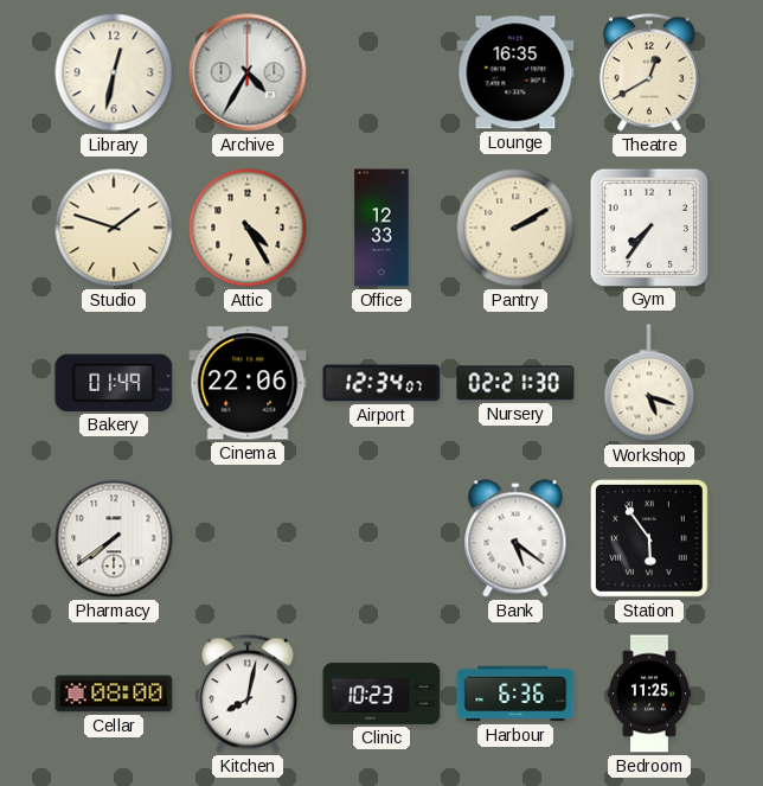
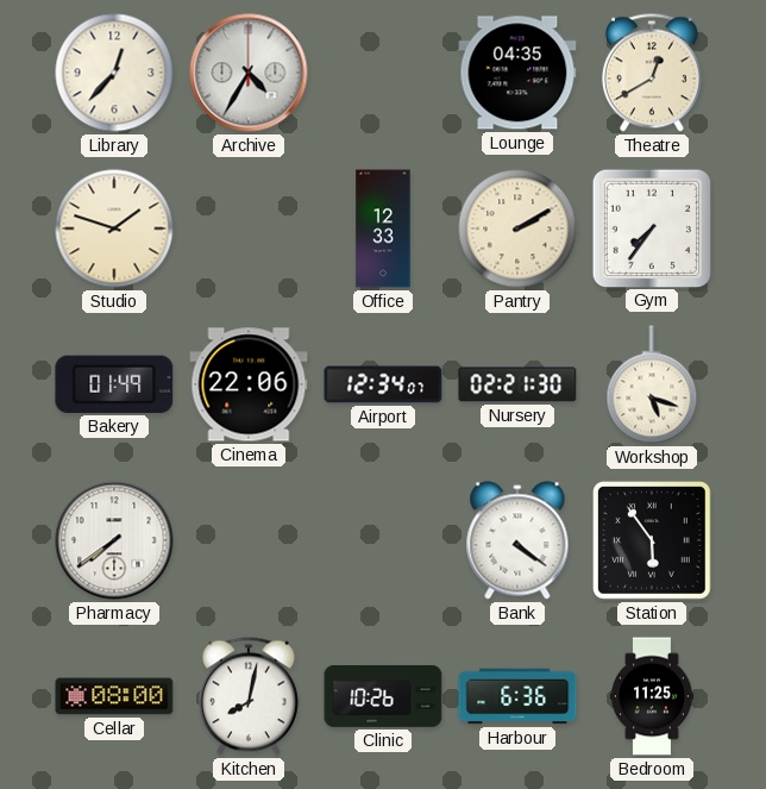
Library: 12:32 -> 12:37 (114, 73)
Lounge: 16:35 -> 04:35 (517, 73)
Attic: 4:25 -> none (248, 228)
Bank: 5:21 -> 4:21 (517, 540)
Clinic: 10:23 -> 10:26 (383, 696)
